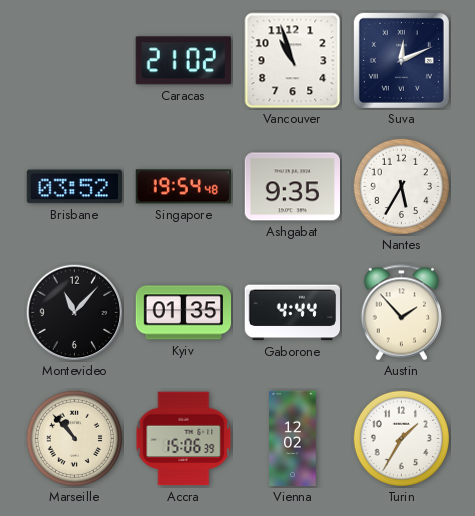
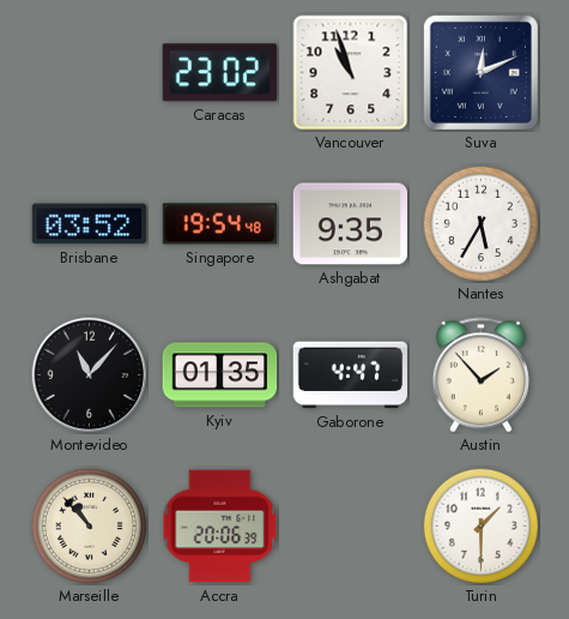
Caracas: 21:02 -> 23:02 (219, 73)
Gaborone: 4:44 -> 4:47 (350, 375)
Accra: 15:06 -> 20:06 (220, 527)
Vienna: 12:02 -> none (293, 439)
Turin: 1:35 -> 1:30 (480, 525)
